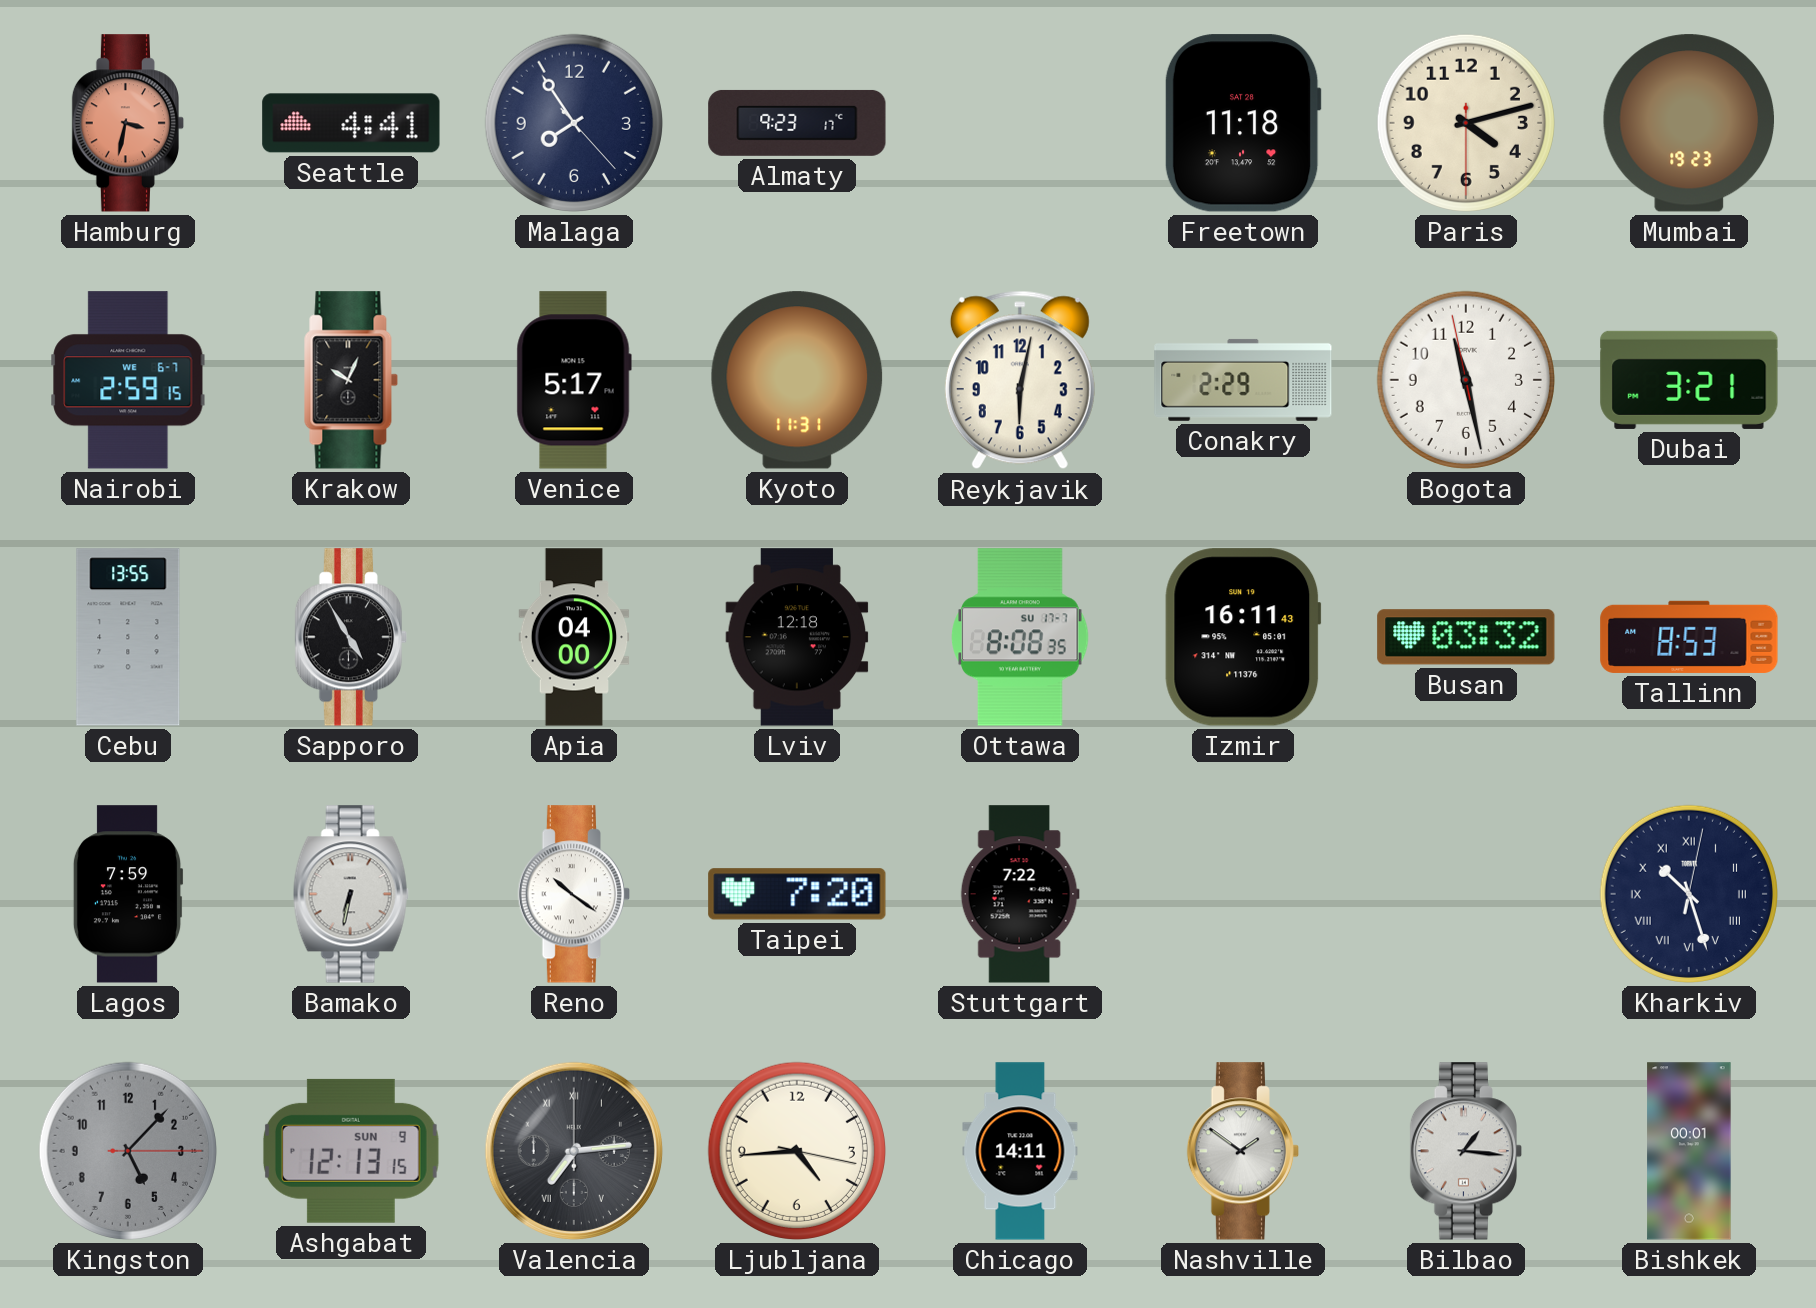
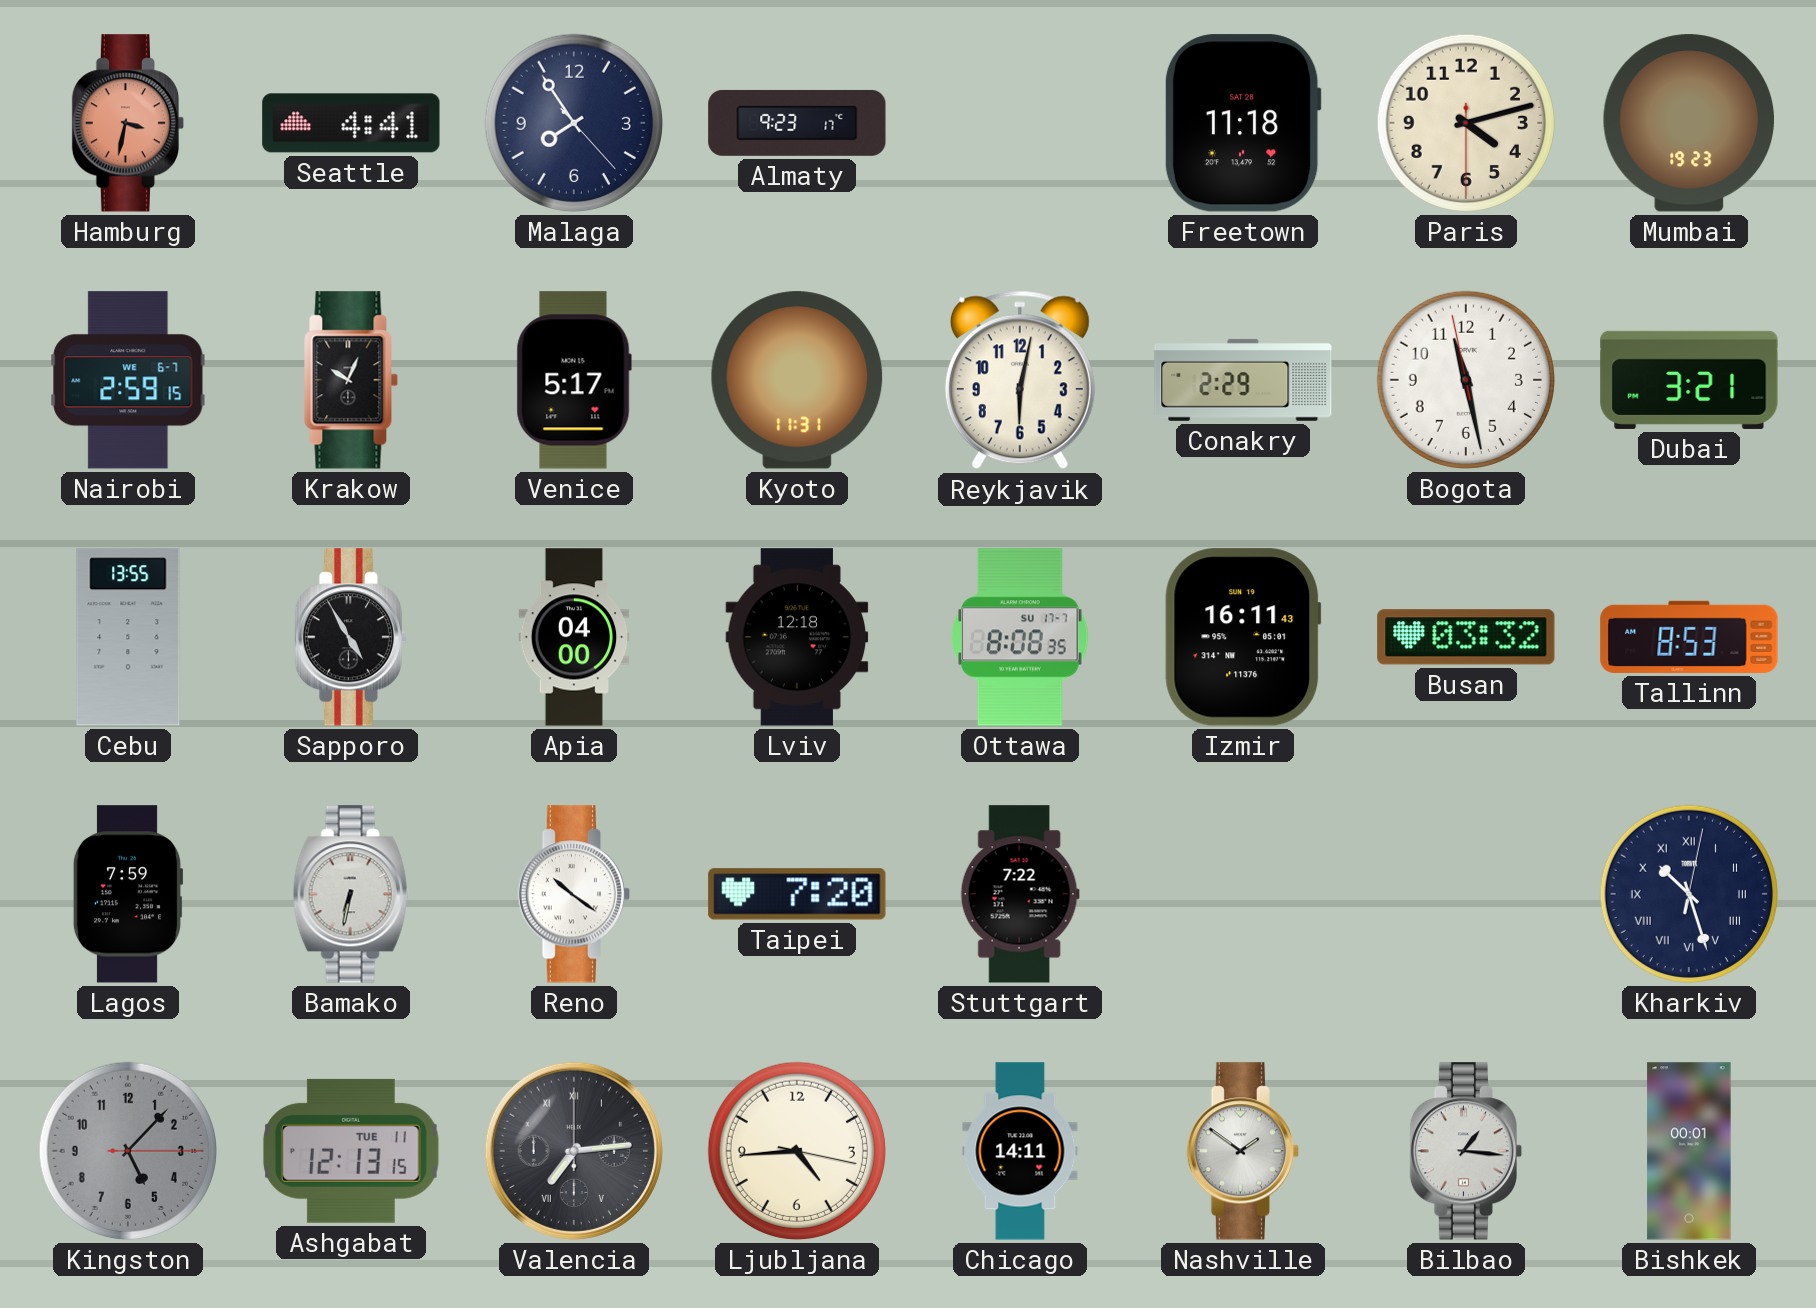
Ashgabat date: SUN 9 -> TUE 11 (351, 1151)
